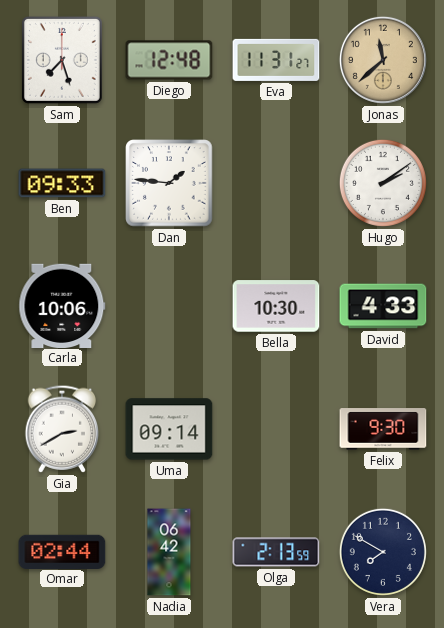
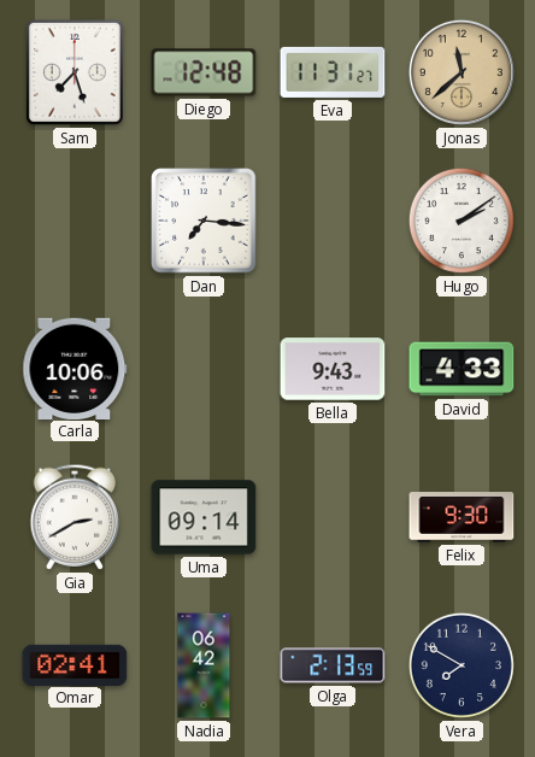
Ben: 09:33 -> none (62, 183)
Dan: 1:46 -> 7:16 (204, 221)
Bella: 10:30 -> 9:43 (333, 369)
Omar: 02:44 -> 02:41 (75, 664)
